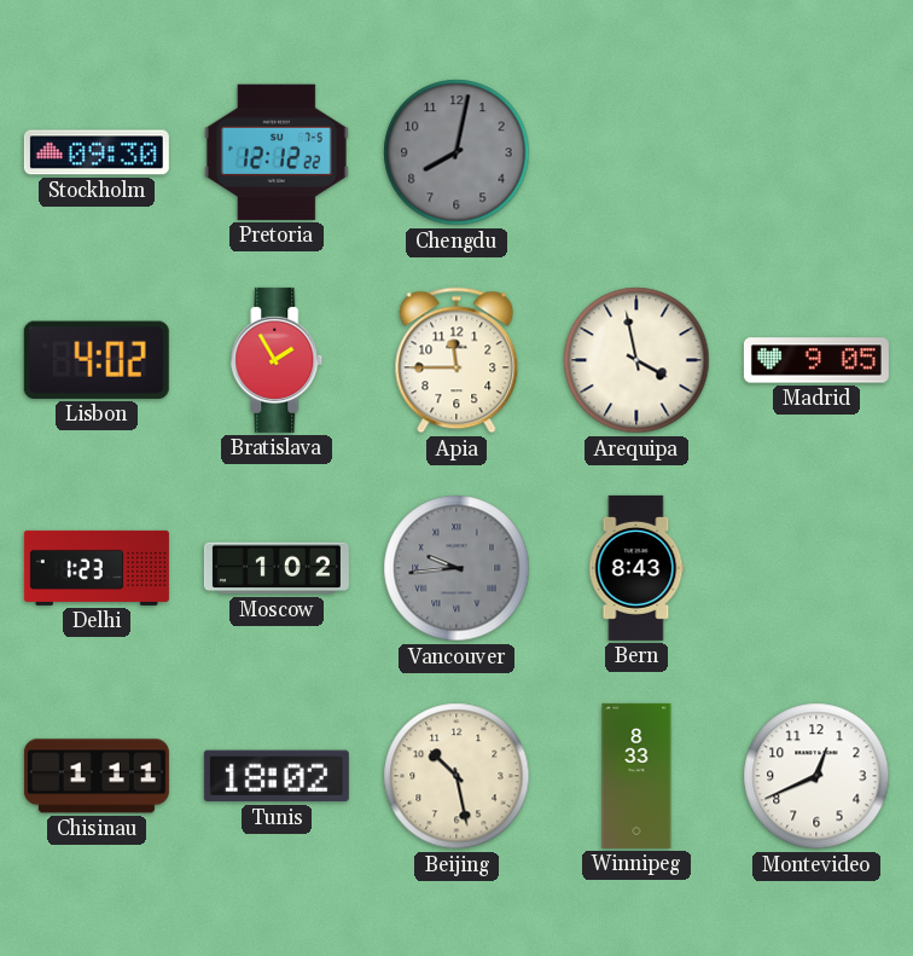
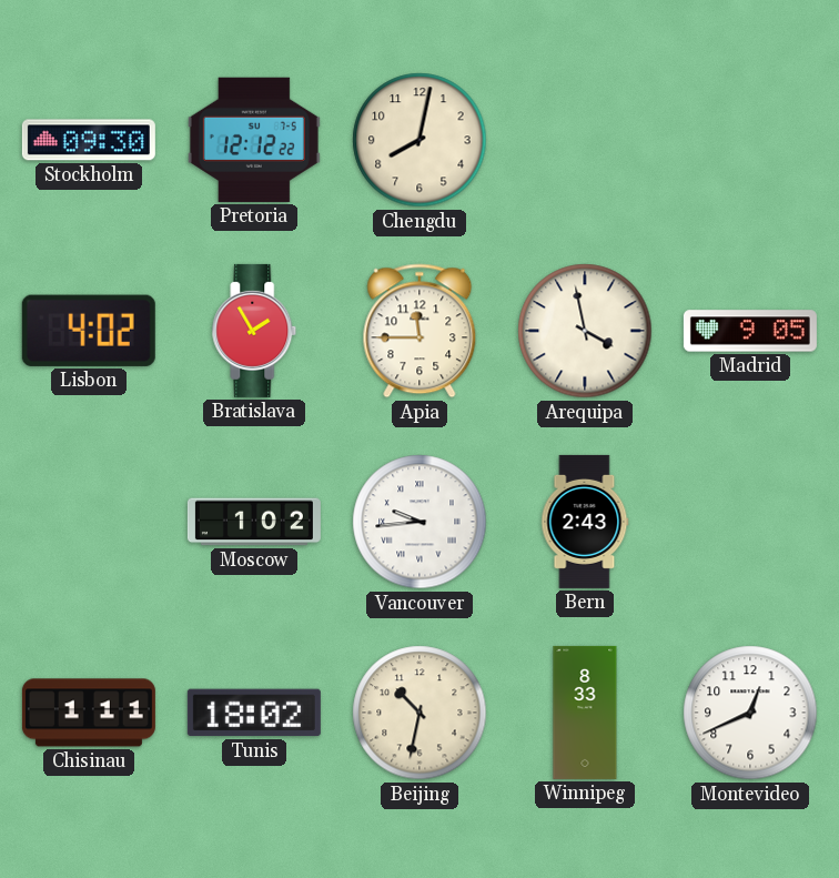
Chengdu dial: grey -> cream (419, 140)
Delhi: 1:23 -> none (97, 568)
Vancouver dial: grey -> white (419, 522)
Bern: 8:43 -> 2:43 (585, 522)
Beijing: 10:28 -> 10:32 (419, 713)
